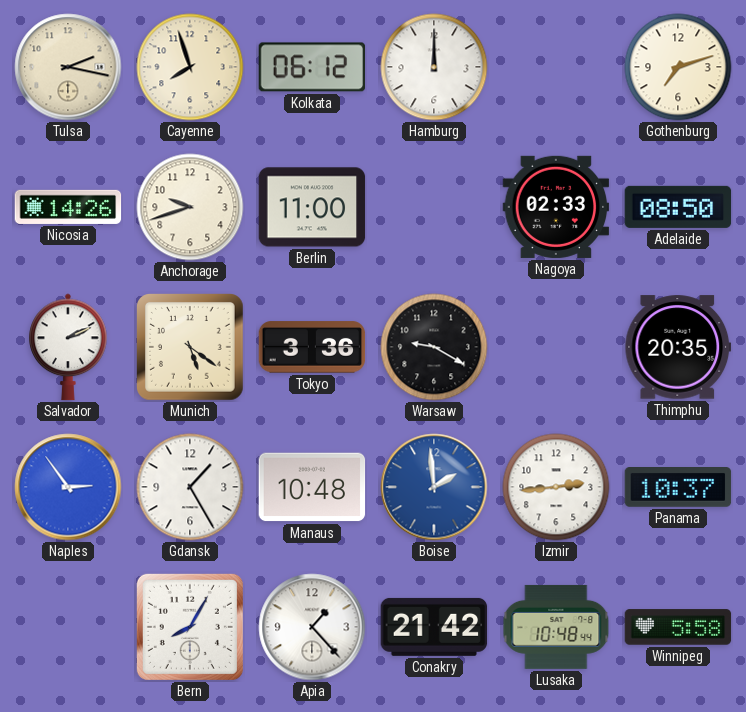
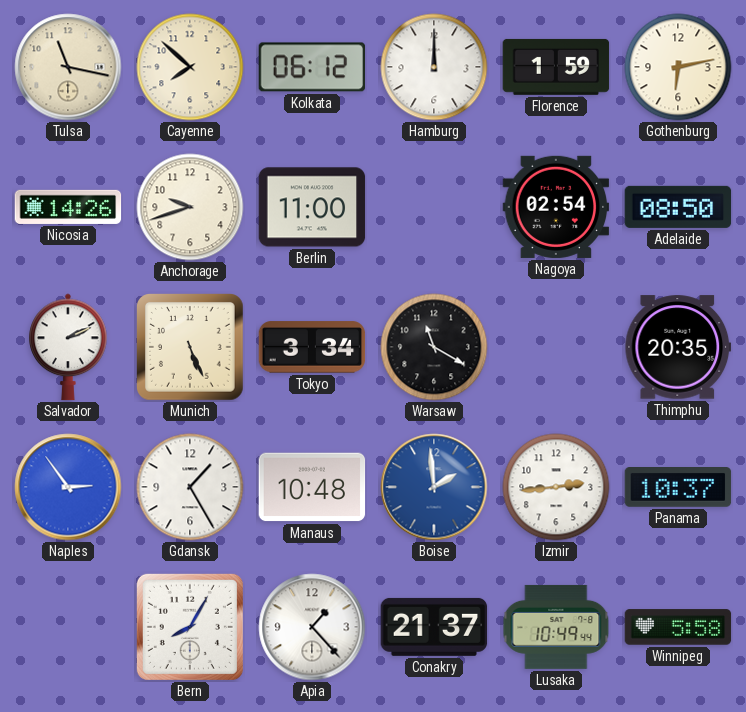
Tulsa: 2:17 -> 11:17 (68, 67)
Cayenne: 7:57 -> 7:52 (190, 67)
Florence: none -> 1:59 (556, 67)
Gothenburg: 7:12 -> 6:13 (678, 67)
Nagoya: 02:33 -> 02:54 (556, 207)
Munich: 5:21 -> 5:26 (191, 348)
Tokyo: 3:36 -> 3:34 (312, 347)
Warsaw: 9:20 -> 11:20 (434, 347)
Conakry: 21:42 -> 21:37 (434, 627)
Lusaka: 10:48 -> 10:49 (556, 627)
